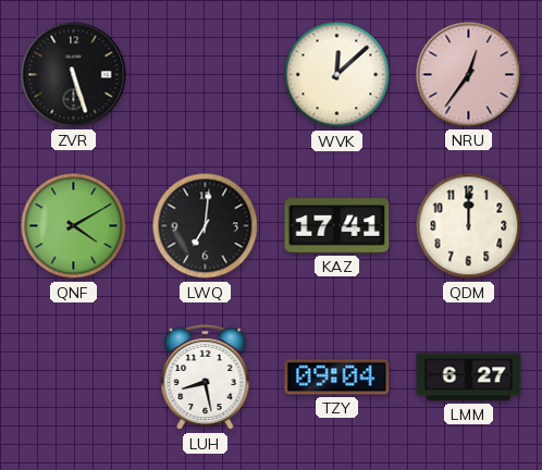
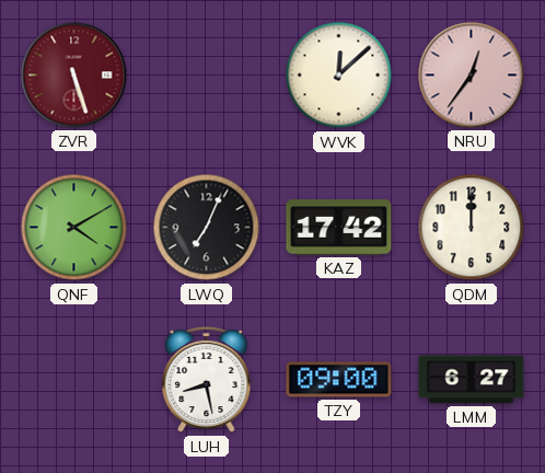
ZVR dial: black -> burgundy (74, 76)
LWQ: 7:01 -> 7:04 (207, 228)
KAZ: 17:41 -> 17:42 (339, 228)
TZY: 09:04 -> 09:00 (339, 380)
